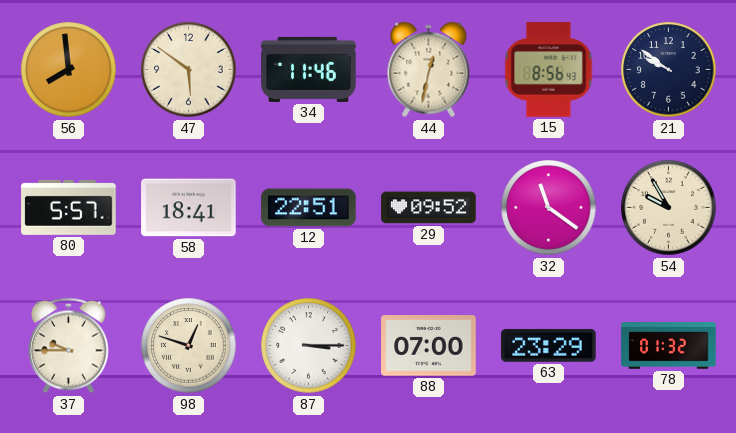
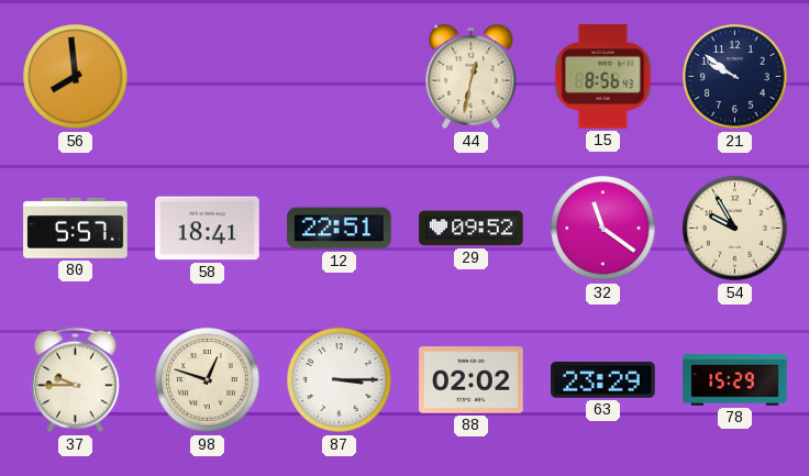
47: 5:51 -> none (189, 70)
34: 11:46 -> none (309, 69)
88: 07:00 -> 02:02 (472, 380)
78: 01:32 -> 15:29 (735, 380)
